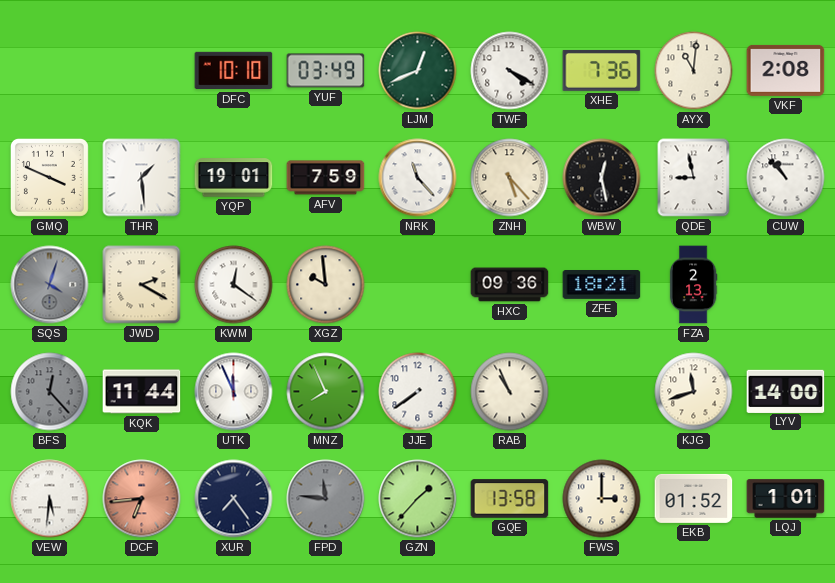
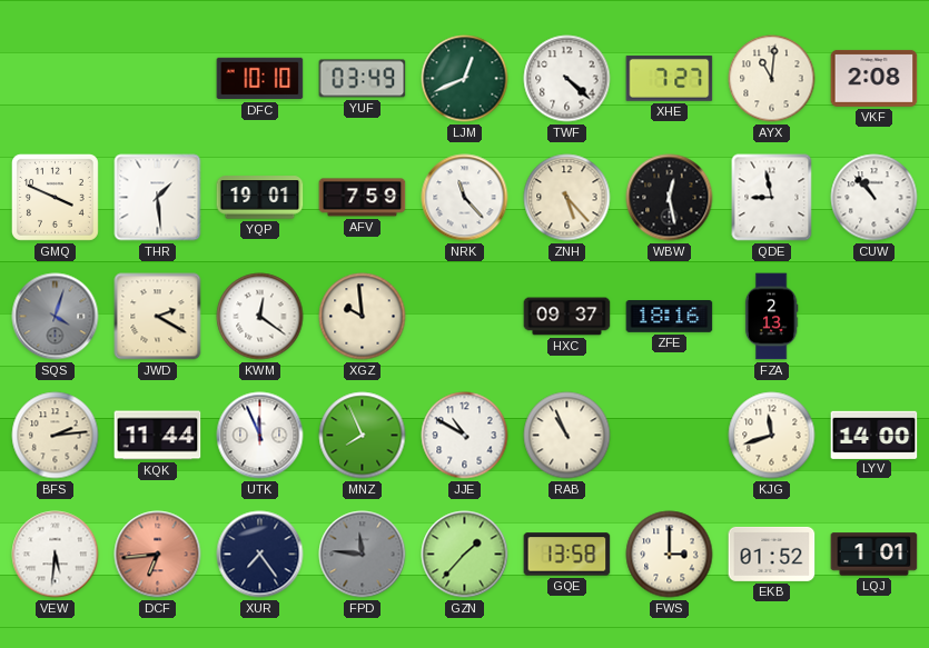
TWF: 4:20 -> 4:22 (567, 79)
XHE: 7:36 -> 7:27 (670, 78)
HXC: 09:36 -> 09:37 (567, 317)
ZFE: 18:21 -> 18:16 (670, 317)
BFS: 12:23 -> 2:14 (56, 436)
BFS dial: grey -> cream (56, 436)
JJE: 7:39 -> 10:50 (465, 436)
